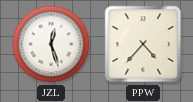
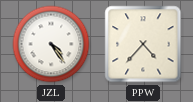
JZL: 12:27 -> 4:24 (51, 44)
